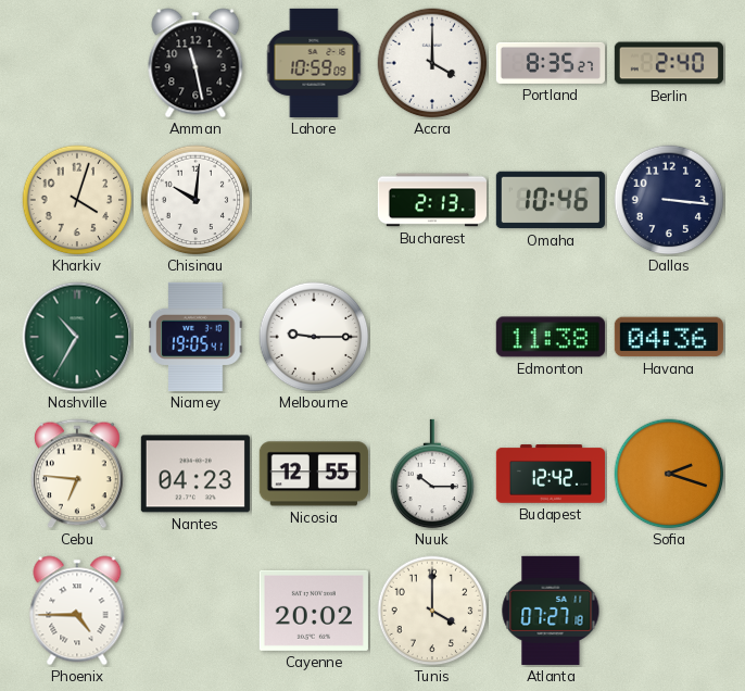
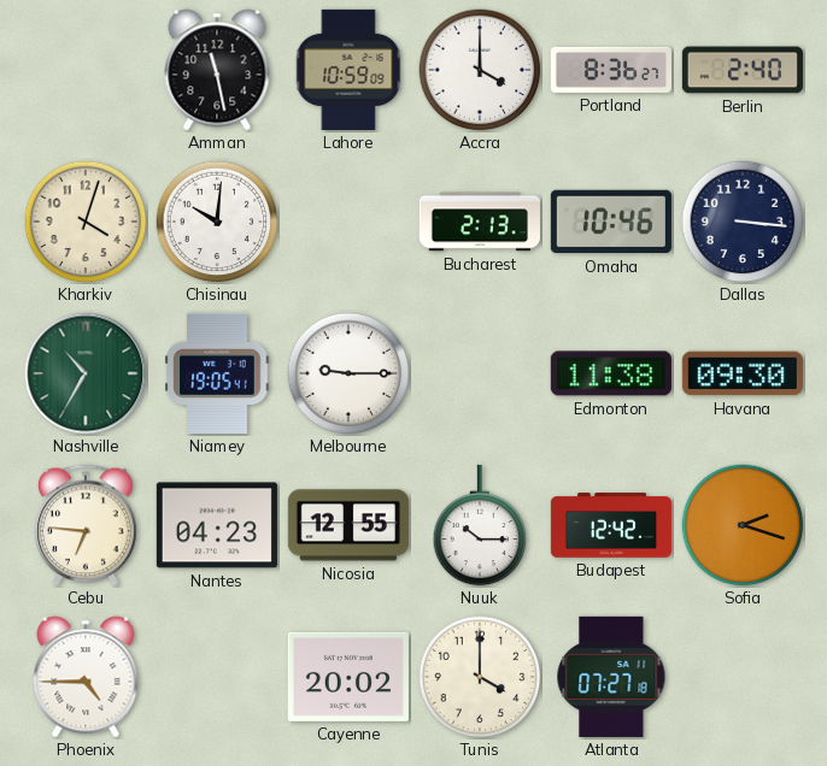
Portland: 8:35 -> 8:36 (611, 70)
Havana: 04:36 -> 09:30 (743, 373)
